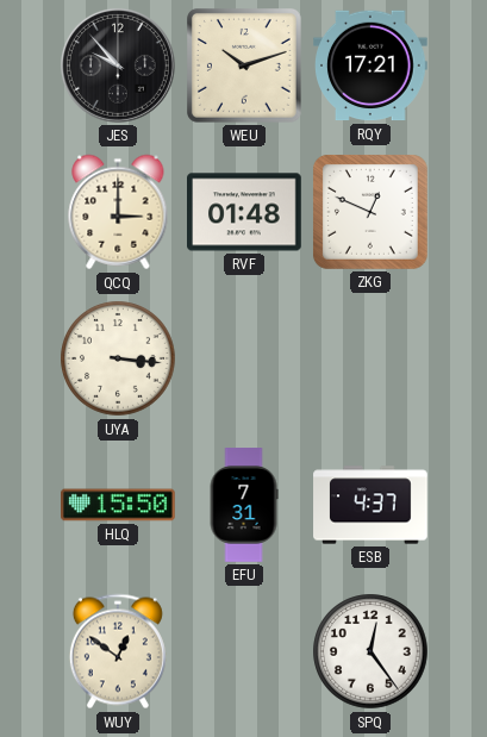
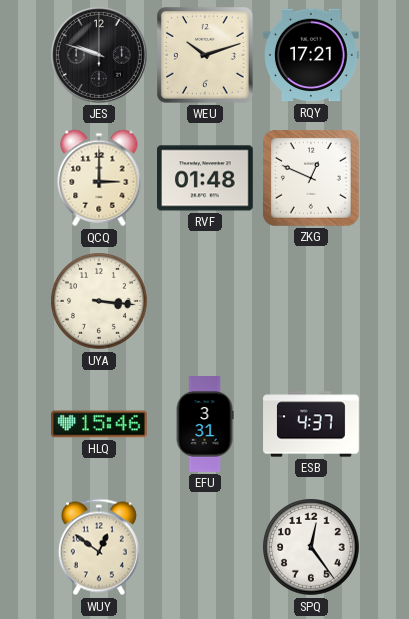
JES: 9:53 -> 9:48 (99, 55)
HLQ: 15:50 -> 15:46 (100, 424)
EFU: 7:31 -> 3:31 (205, 424)
